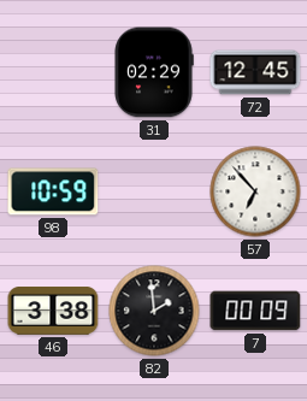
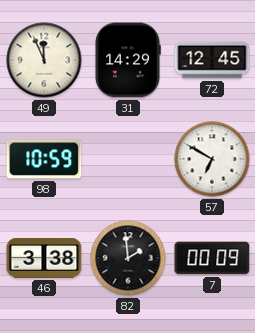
49: none -> 11:56 (44, 60)
31: 02:29 -> 14:29 (128, 60)
57: 6:53 -> 6:50 (212, 159)
